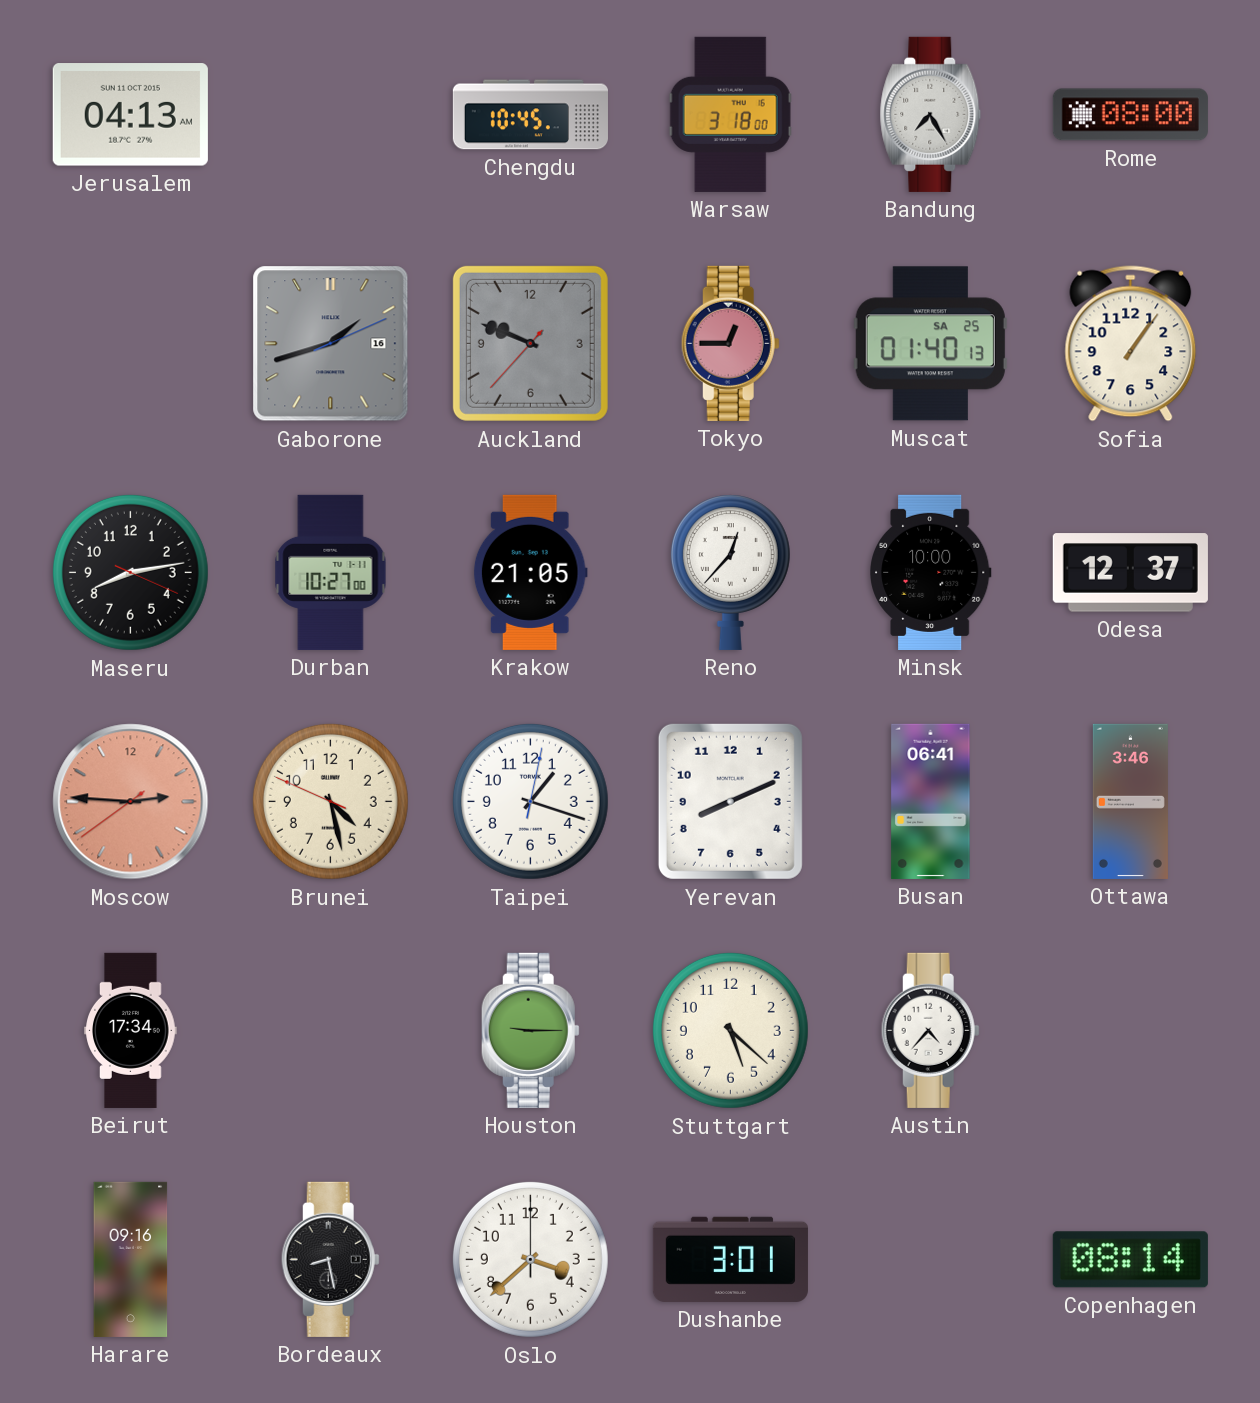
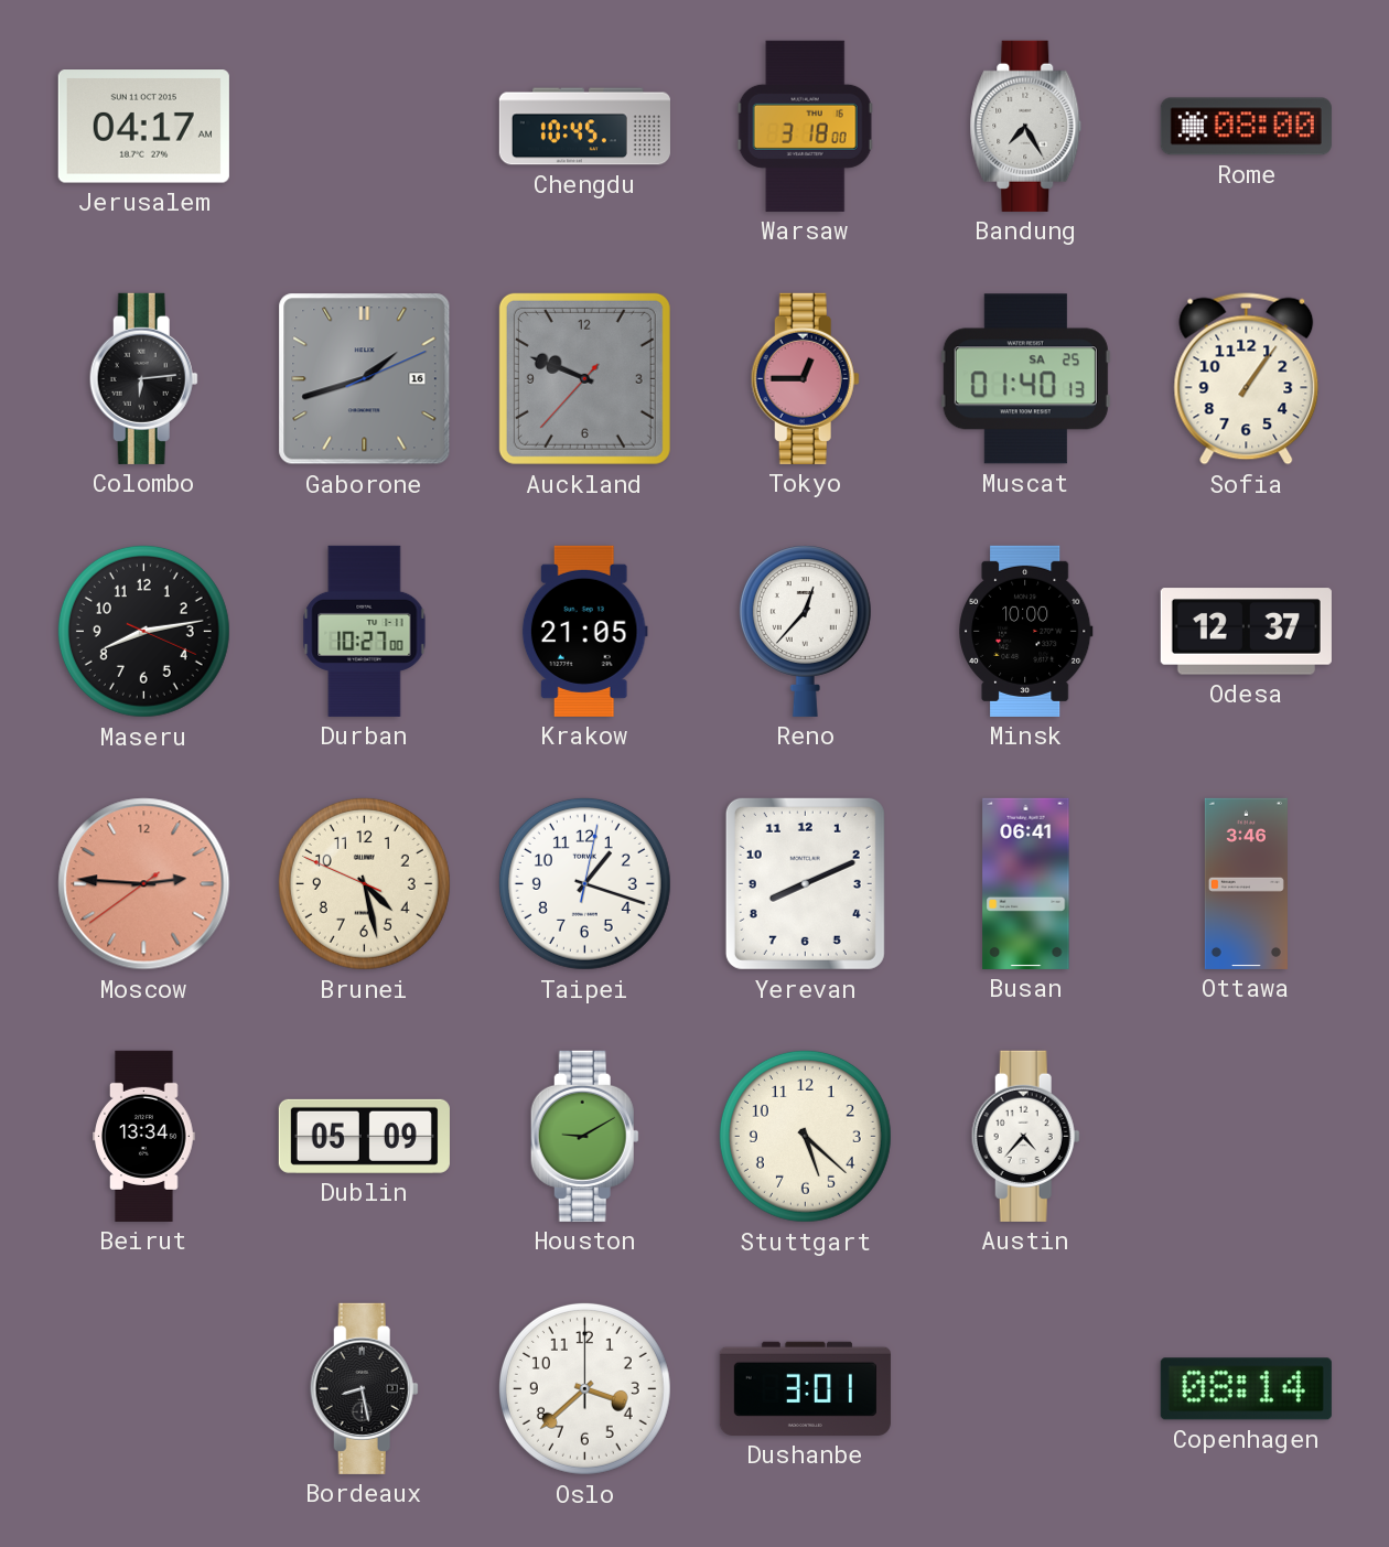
Jerusalem: 04:13 -> 04:17 (143, 127)
Colombo: none -> 6:14 (143, 378)
Beirut: 17:34 -> 13:34 (144, 1136)
Dublin: none -> 05:09 (364, 1136)
Houston: 9:15 -> 9:10 (584, 1136)
Harare: 09:16 -> none (131, 1259)
